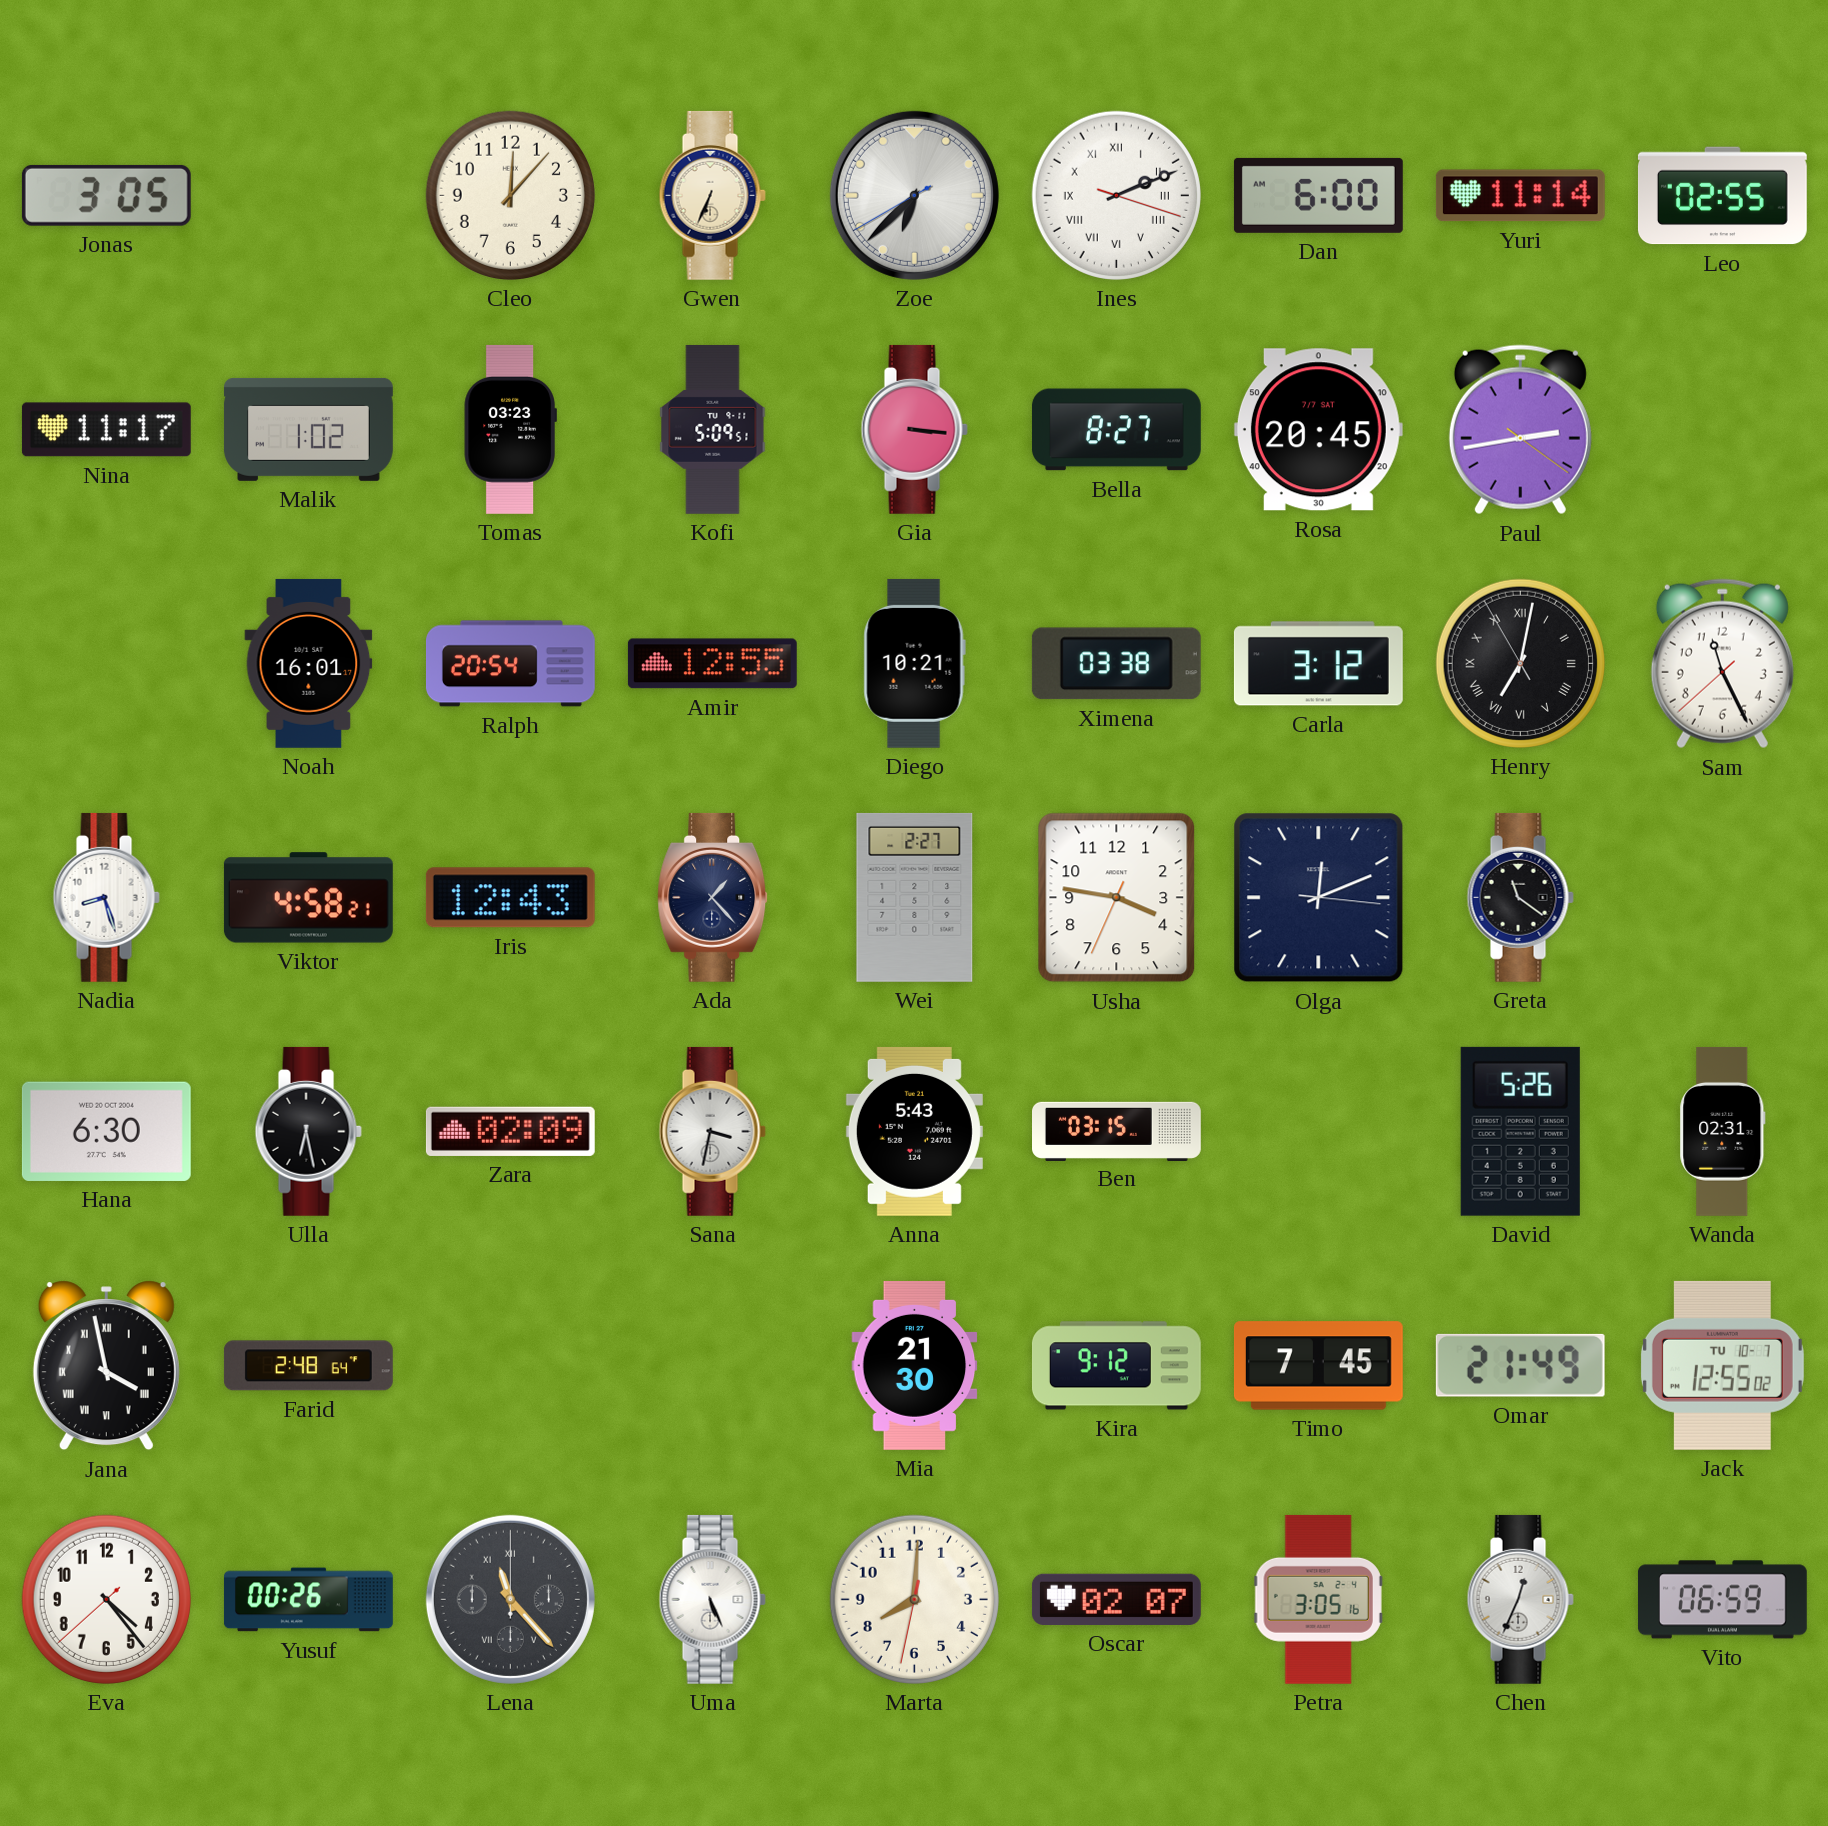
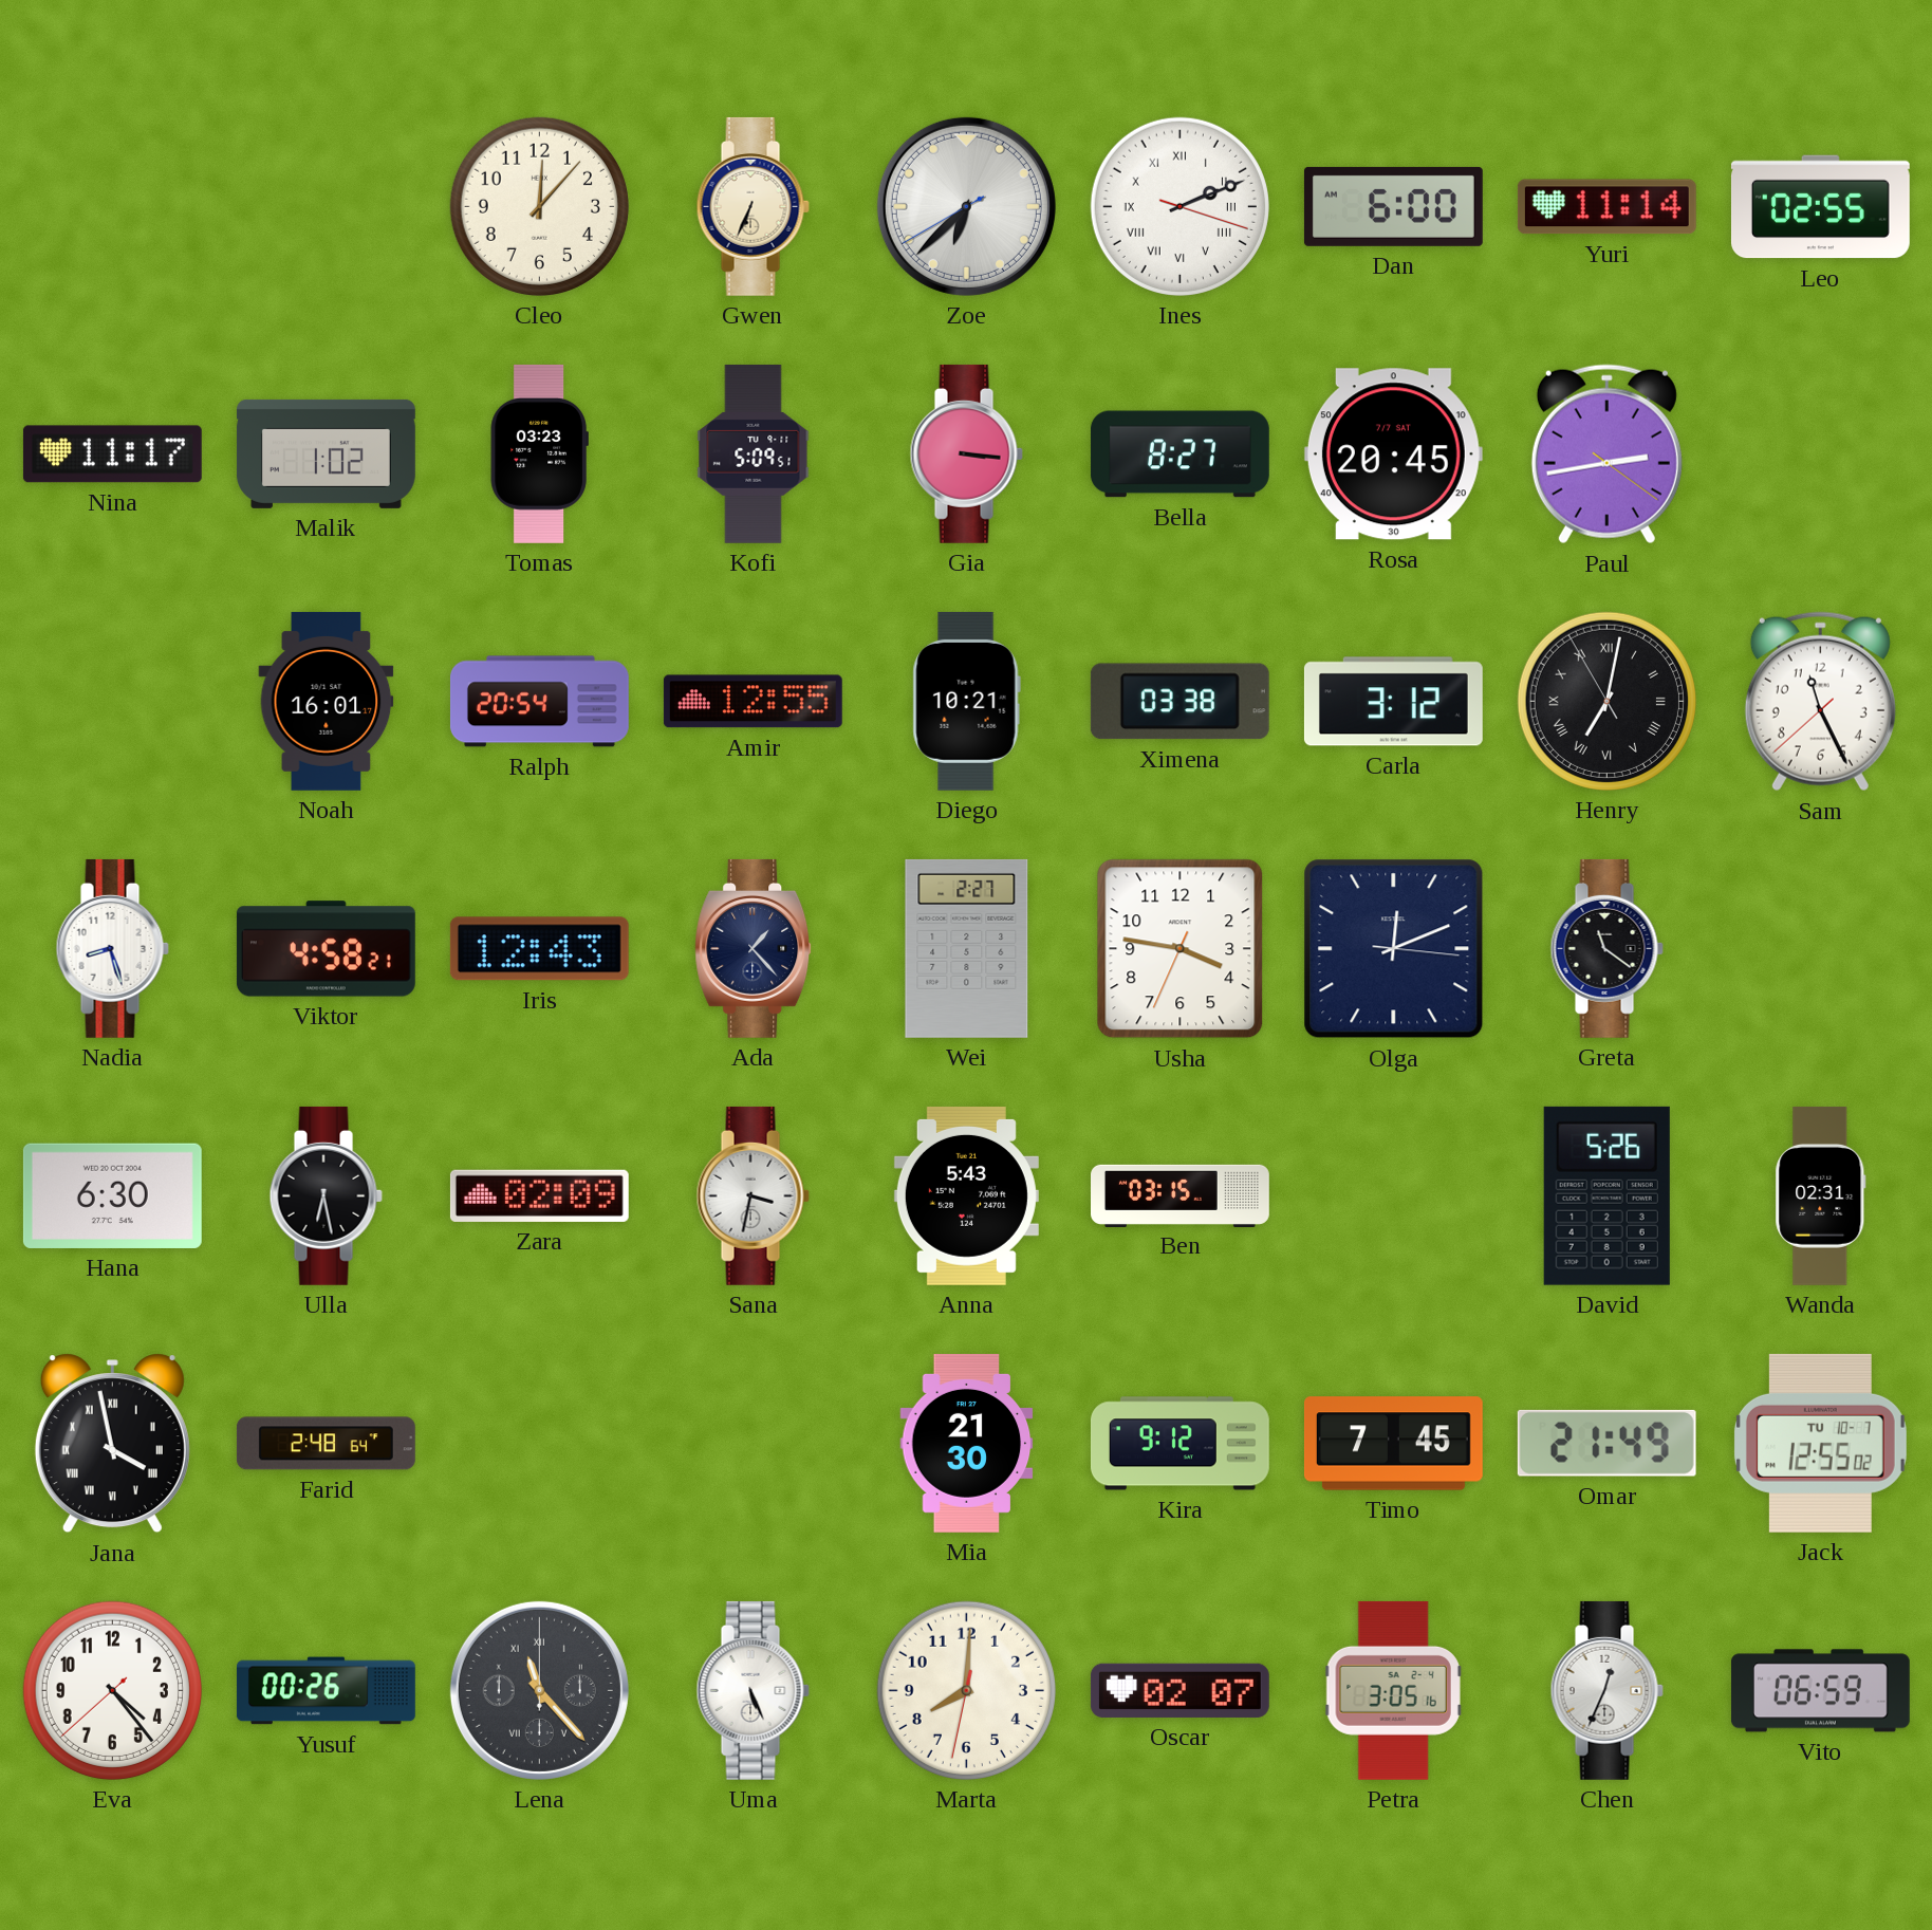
Jonas: 3:05 -> none (106, 195)
